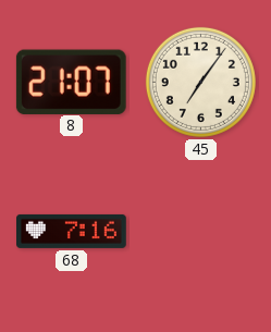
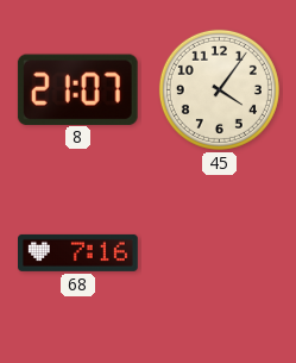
45: 7:06 -> 4:06 (219, 89)
